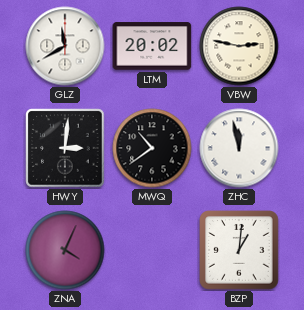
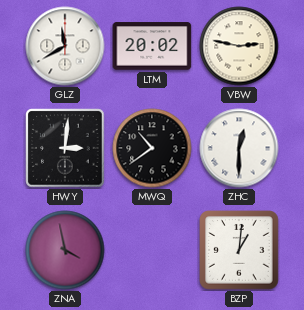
ZHC: 11:58 -> 12:30 (239, 148)
ZNA: 4:04 -> 3:58 (65, 250)
